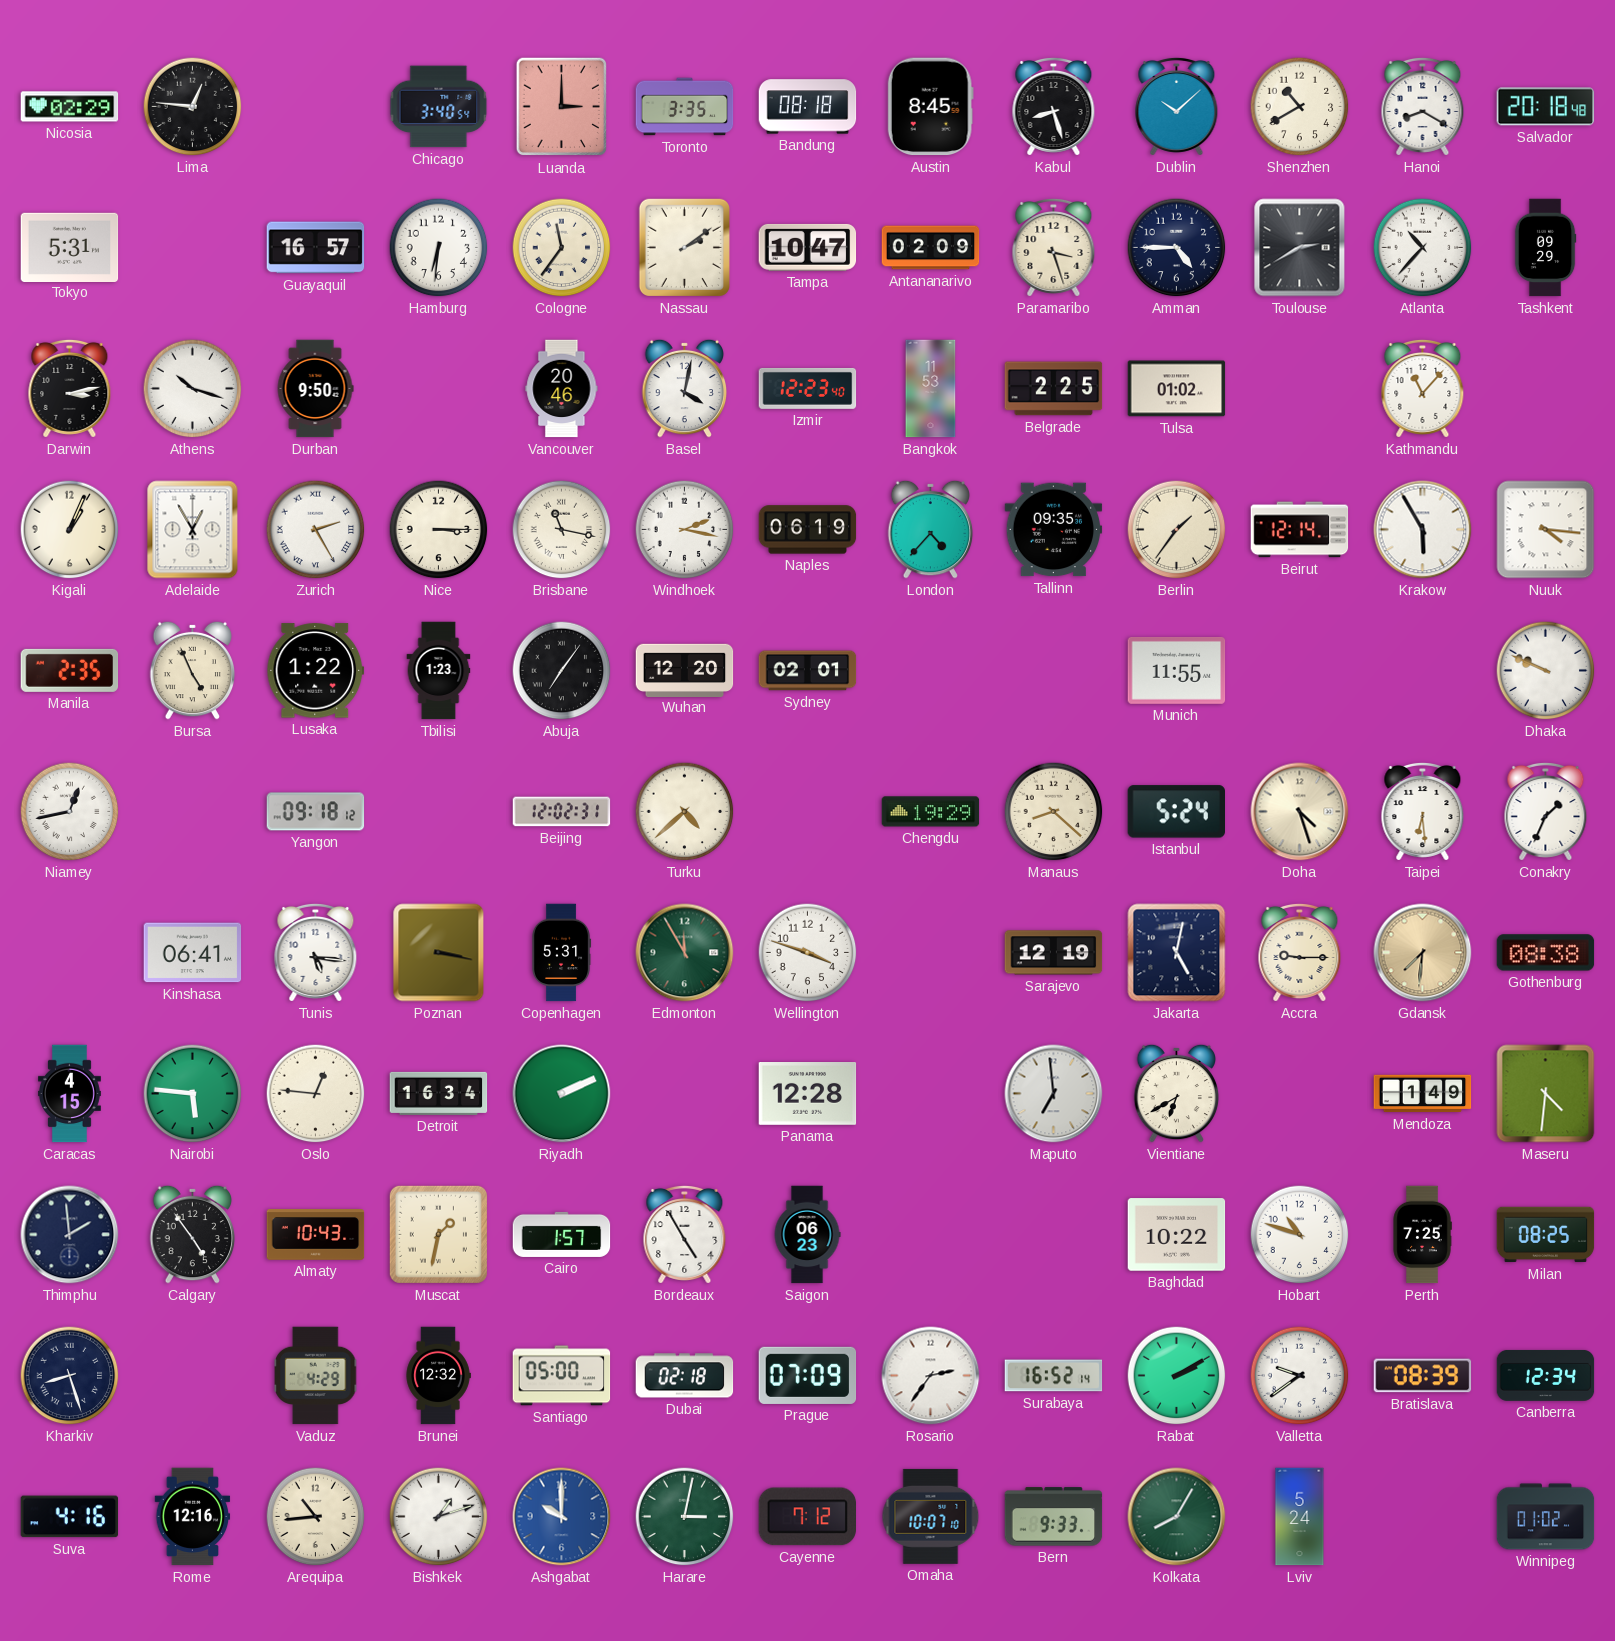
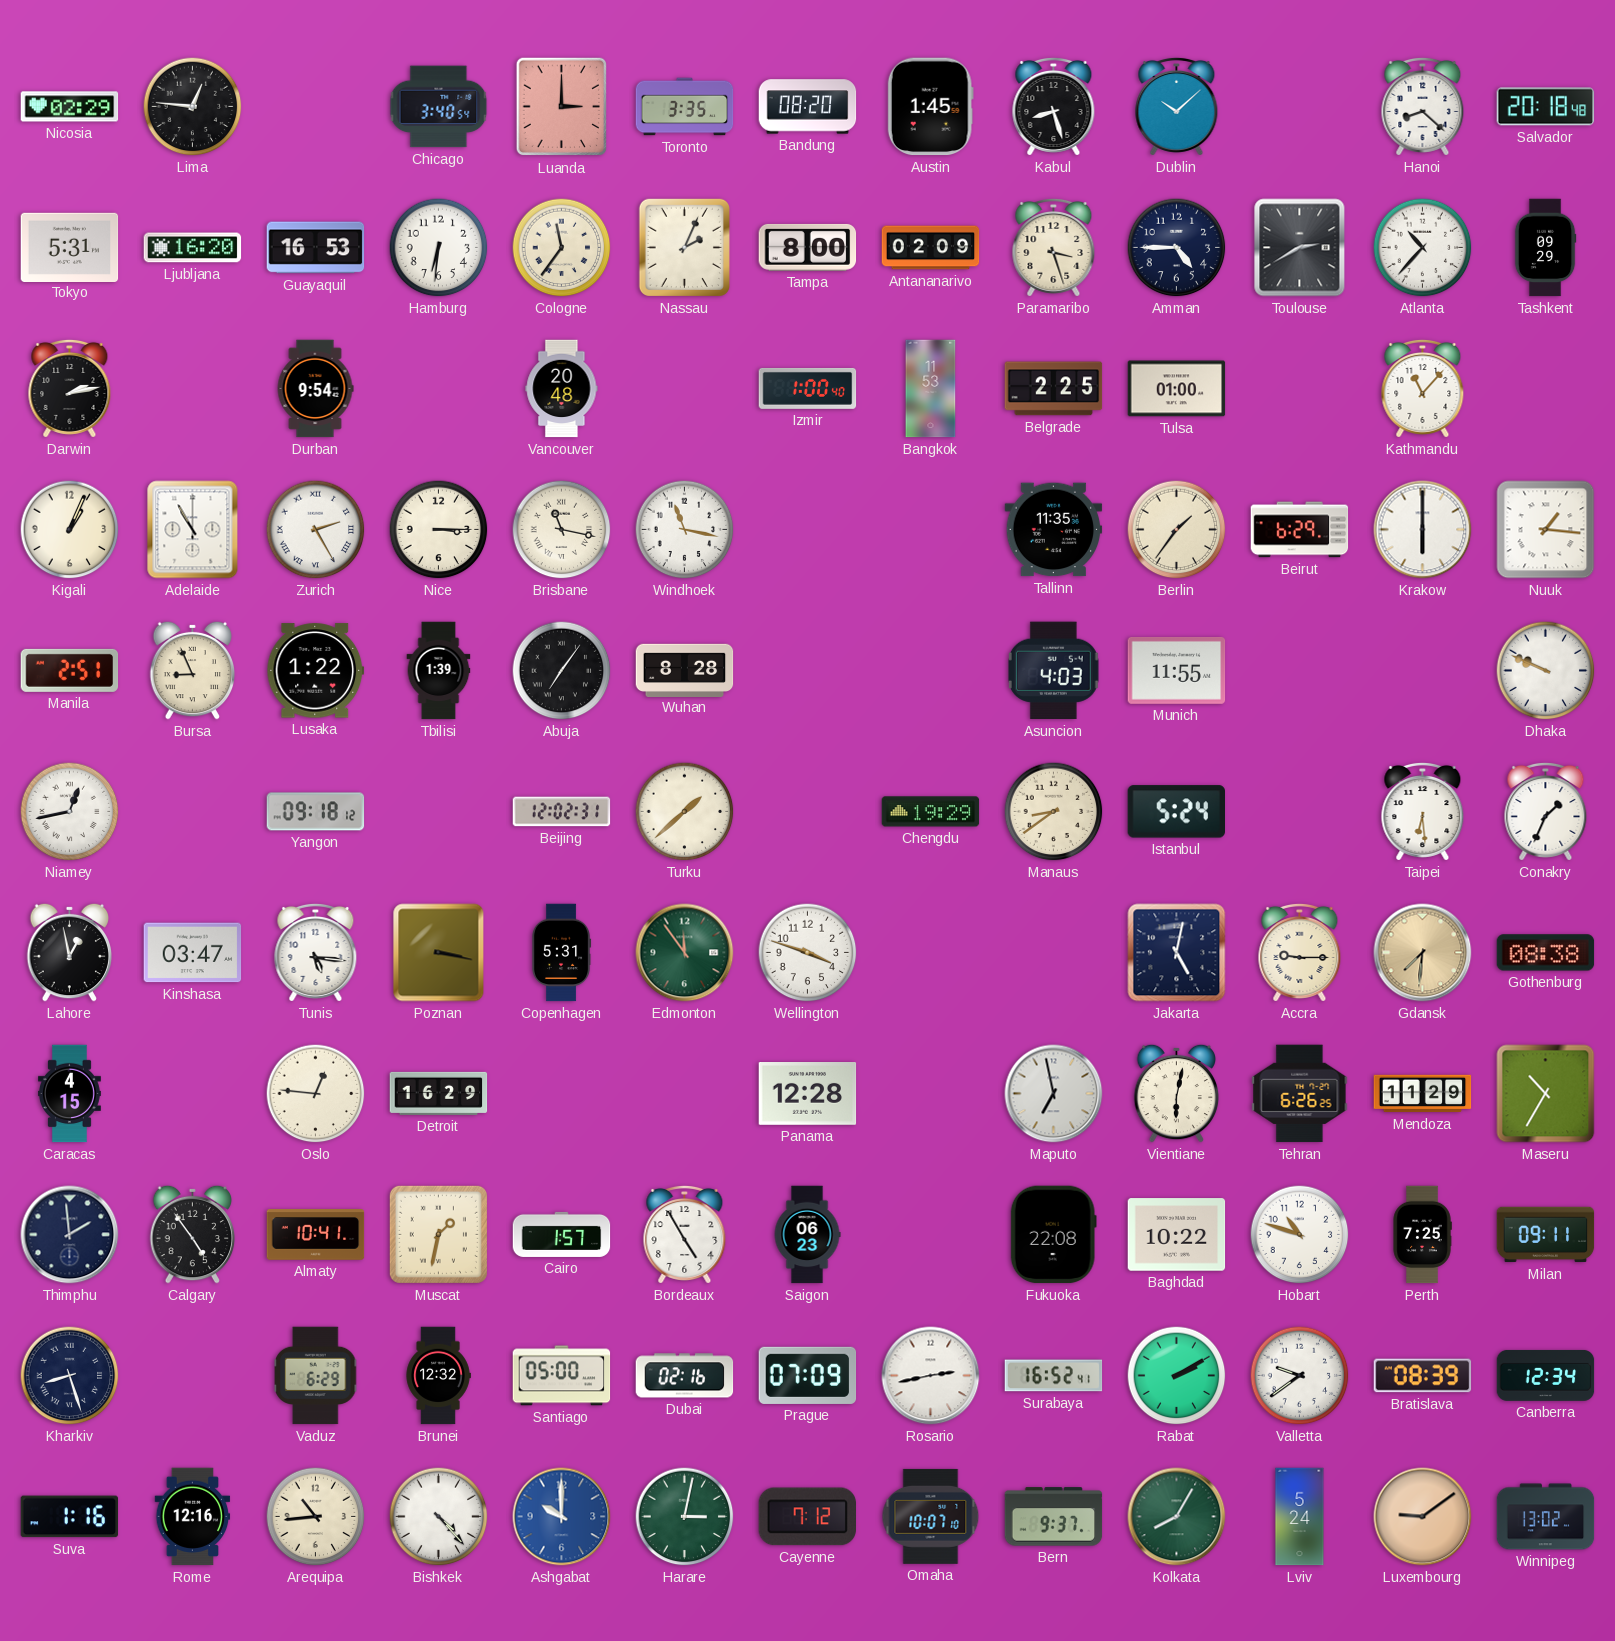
Bandung: 08:18 -> 08:20 (808, 107)
Austin: 8:45 -> 1:45 (930, 107)
Shenzhen: 10:40 -> none (1300, 107)
Hanoi: 8:20 -> 8:22 (1423, 106)
Ljubljana: none -> 16:20 (193, 248)
Guayaquil: 16:57 -> 16:53 (316, 248)
Nassau: 2:09 -> 2:04 (684, 247)
Tampa: 10:47 -> 8:00 (808, 247)
Darwin: 3:13 -> 2:13 (70, 388)
Athens: 10:18 -> none (193, 389)
Durban: 9:50 -> 9:54 (315, 389)
Vancouver: 20:46 -> 20:48 (562, 389)
Basel: 4:02 -> none (685, 388)
Izmir: 12:23 -> 1:00 (808, 388)
Tulsa: 01:02 -> 01:00 (1177, 389)
Adelaide: 12:55 -> 10:55 (193, 530)
Windhoek: 2:17 -> 11:17 (685, 530)
Naples: 06:19 -> none (808, 530)
London: 4:37 -> none (931, 529)
Tallinn: 09:35 -> 11:35 (1054, 530)
Beirut: 12:14 -> 6:29 (1300, 530)
Krakow: 5:55 -> 6:00 (1423, 530)
Nuuk: 4:16 -> 1:16 (1546, 530)
Manila: 2:35 -> 2:51 (70, 670)
Bursa: 4:56 -> 8:56 (193, 670)
Tbilisi: 1:23 -> 1:39 (439, 671)
Wuhan: 12:20 -> 8:28 (685, 670)
Sydney: 02:01 -> none (808, 671)
Asuncion: none -> 4:03 (1053, 671)
Turku: 4:38 -> 1:38 (685, 812)
Manaus: 8:22 -> 8:39 (1054, 812)
Doha: 4:27 -> none (1300, 812)
Lahore: none -> 12:58 (70, 952)
Kinshasa: 06:41 -> 03:47 (193, 953)
Edmonton: 11:55 -> 11:54 (685, 953)
Sarajevo: 12:19 -> none (1054, 953)
Nairobi: 5:46 -> none (193, 1094)
Detroit: 16:34 -> 16:29 (439, 1093)
Riyadh: 2:11 -> none (562, 1094)
Maputo: 6:59 -> 6:58 (1054, 1094)
Vientiane: 6:40 -> 6:02 (1177, 1093)
Tehran: none -> 6:26 (1300, 1094)
Mendoza: 1:49 -> 11:29 (1423, 1094)
Maseru: 4:31 -> 10:35 (1546, 1094)
Almaty: 10:43 -> 10:41 (316, 1235)
Fukuoka: none -> 22:08 (1053, 1235)
Milan: 08:25 -> 09:11 (1546, 1235)
Vaduz: 4:29 -> 6:29 (316, 1376)
Dubai: 02:18 -> 02:16 (685, 1376)
Rosario: 2:36 -> 2:43 (931, 1376)
Surabaya: 16:52:14 -> 16:52:41 (1054, 1376)
Suva: 4:16 -> 1:16 (70, 1517)
Bishkek: 1:12 -> 4:23 (439, 1517)
Bern: 9:33 -> 9:37 (1054, 1517)
Luxembourg: none -> 9:09 (1423, 1517)
Winnipeg: 01:02 -> 13:02 (1546, 1517)
